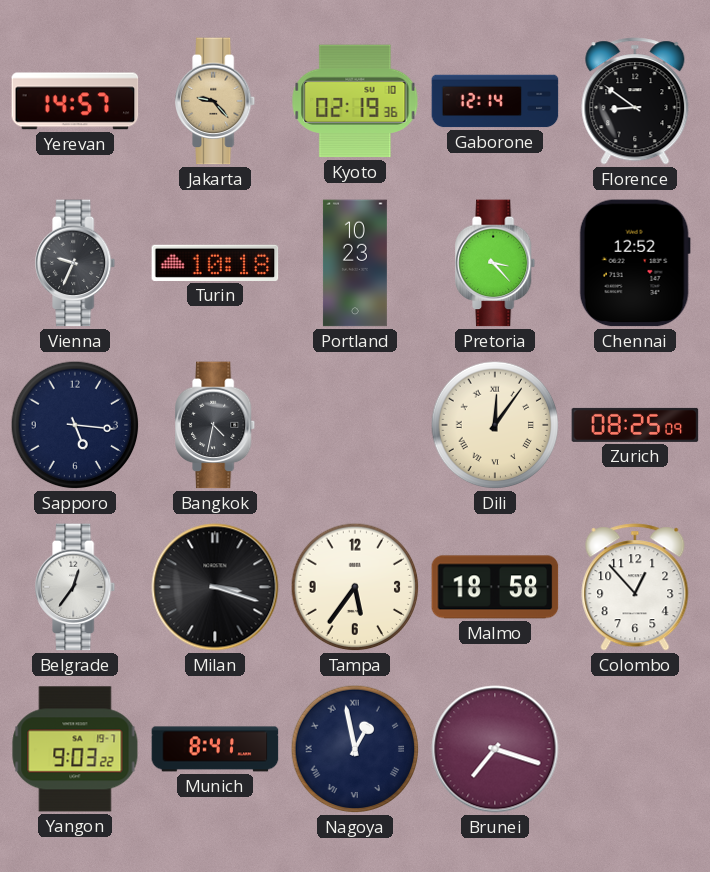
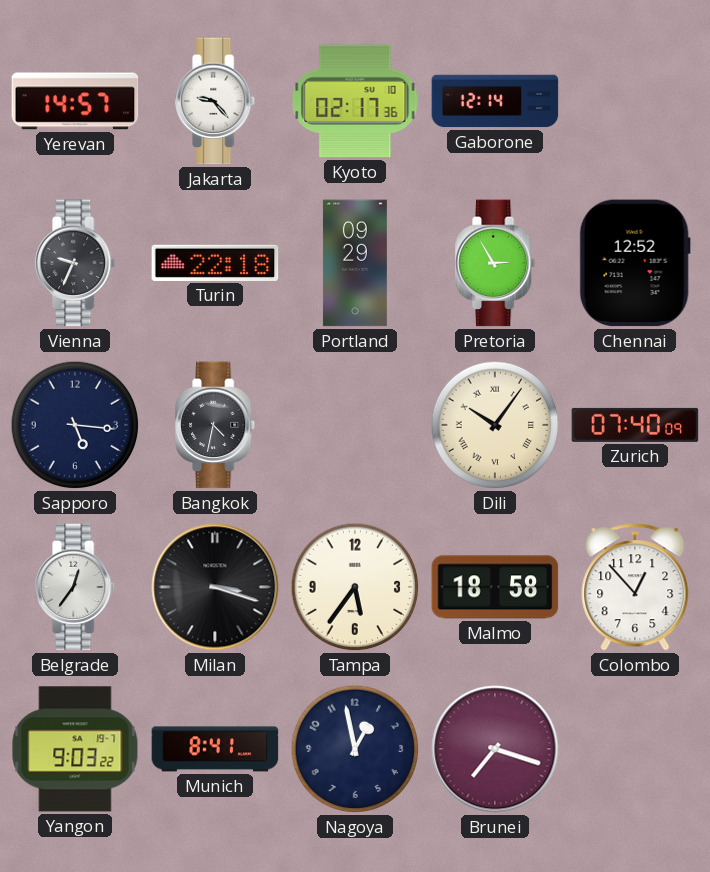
Jakarta dial: champagne -> white (216, 101)
Kyoto: 02:19 -> 02:17 (355, 101)
Florence: 8:51 -> none (635, 101)
Turin: 10:18 -> 22:18 (215, 263)
Portland: 10:23 -> 09:29 (355, 263)
Pretoria: 3:23 -> 2:55 (496, 263)
Dili: 12:06 -> 10:06 (495, 425)
Zurich: 08:25 -> 07:40 (635, 425)
Nagoya numerals: Roman -> Arabic (355, 749)
